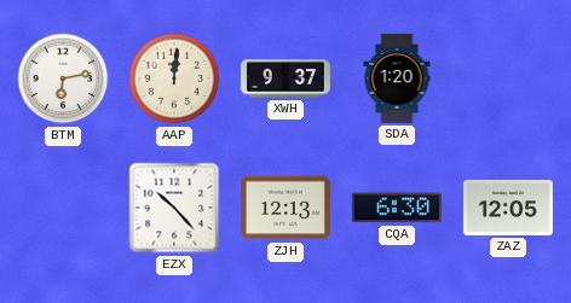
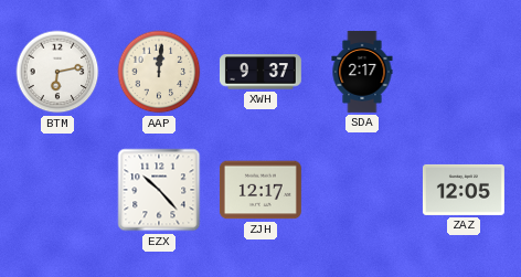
SDA: 1:20 -> 2:17 (362, 72)
ZJH: 12:13 -> 12:17 (260, 190)
CQA: 6:30 -> none (397, 208)
